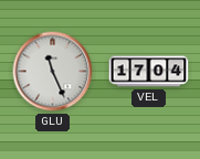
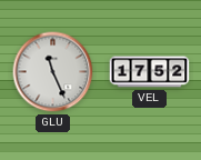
VEL: 17:04 -> 17:52 (150, 72)
